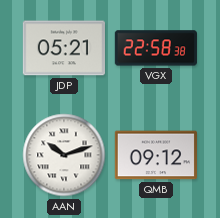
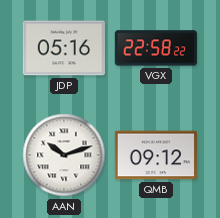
JDP: 05:21 -> 05:16 (63, 48)
VGX: 22:58:38 -> 22:58:22 (156, 48)
